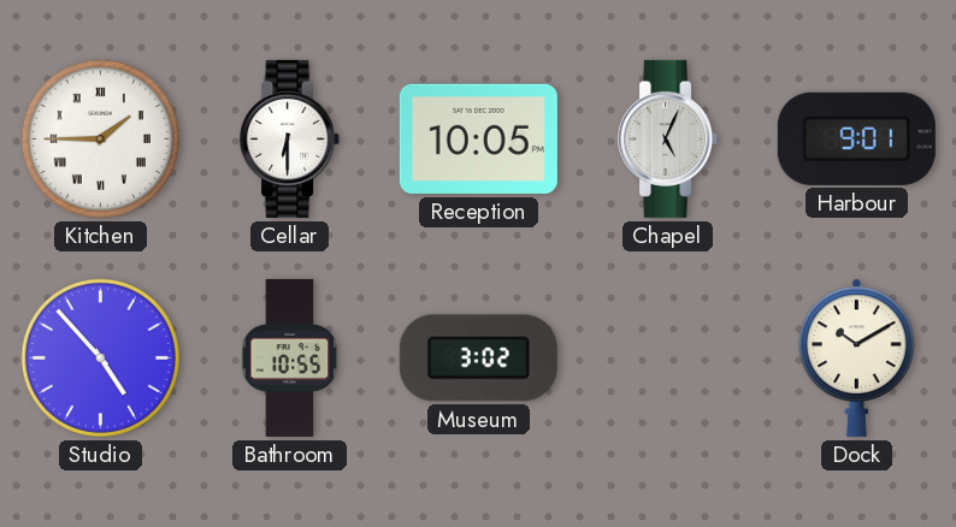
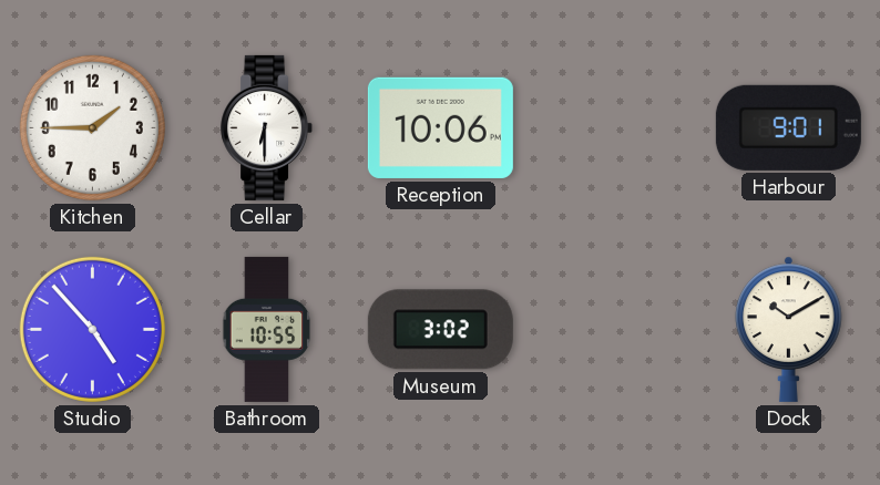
Kitchen numerals: Roman -> Arabic (92, 127)
Reception: 10:05 -> 10:06 (440, 127)
Chapel: 5:04 -> none (668, 138)
